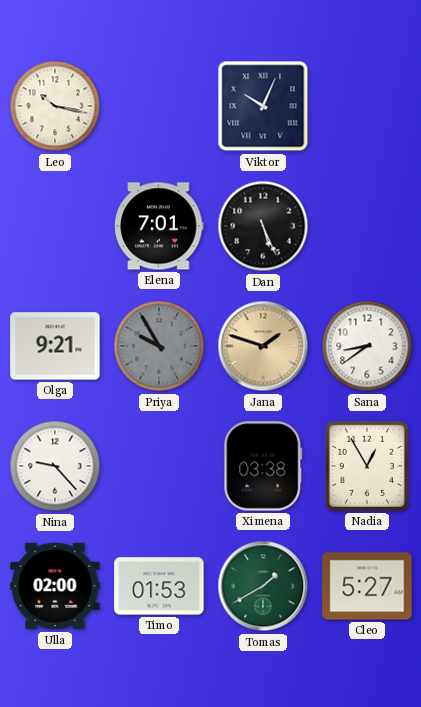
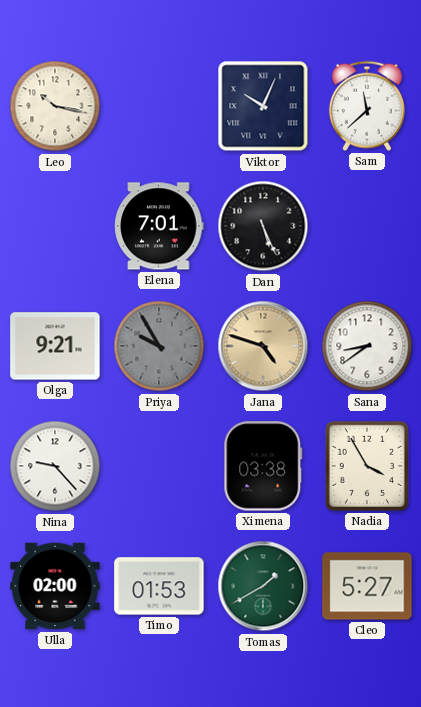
Sam: none -> 11:38 (367, 106)
Jana: 1:48 -> 4:48 (263, 346)
Nadia: 12:55 -> 3:55 (367, 466)
